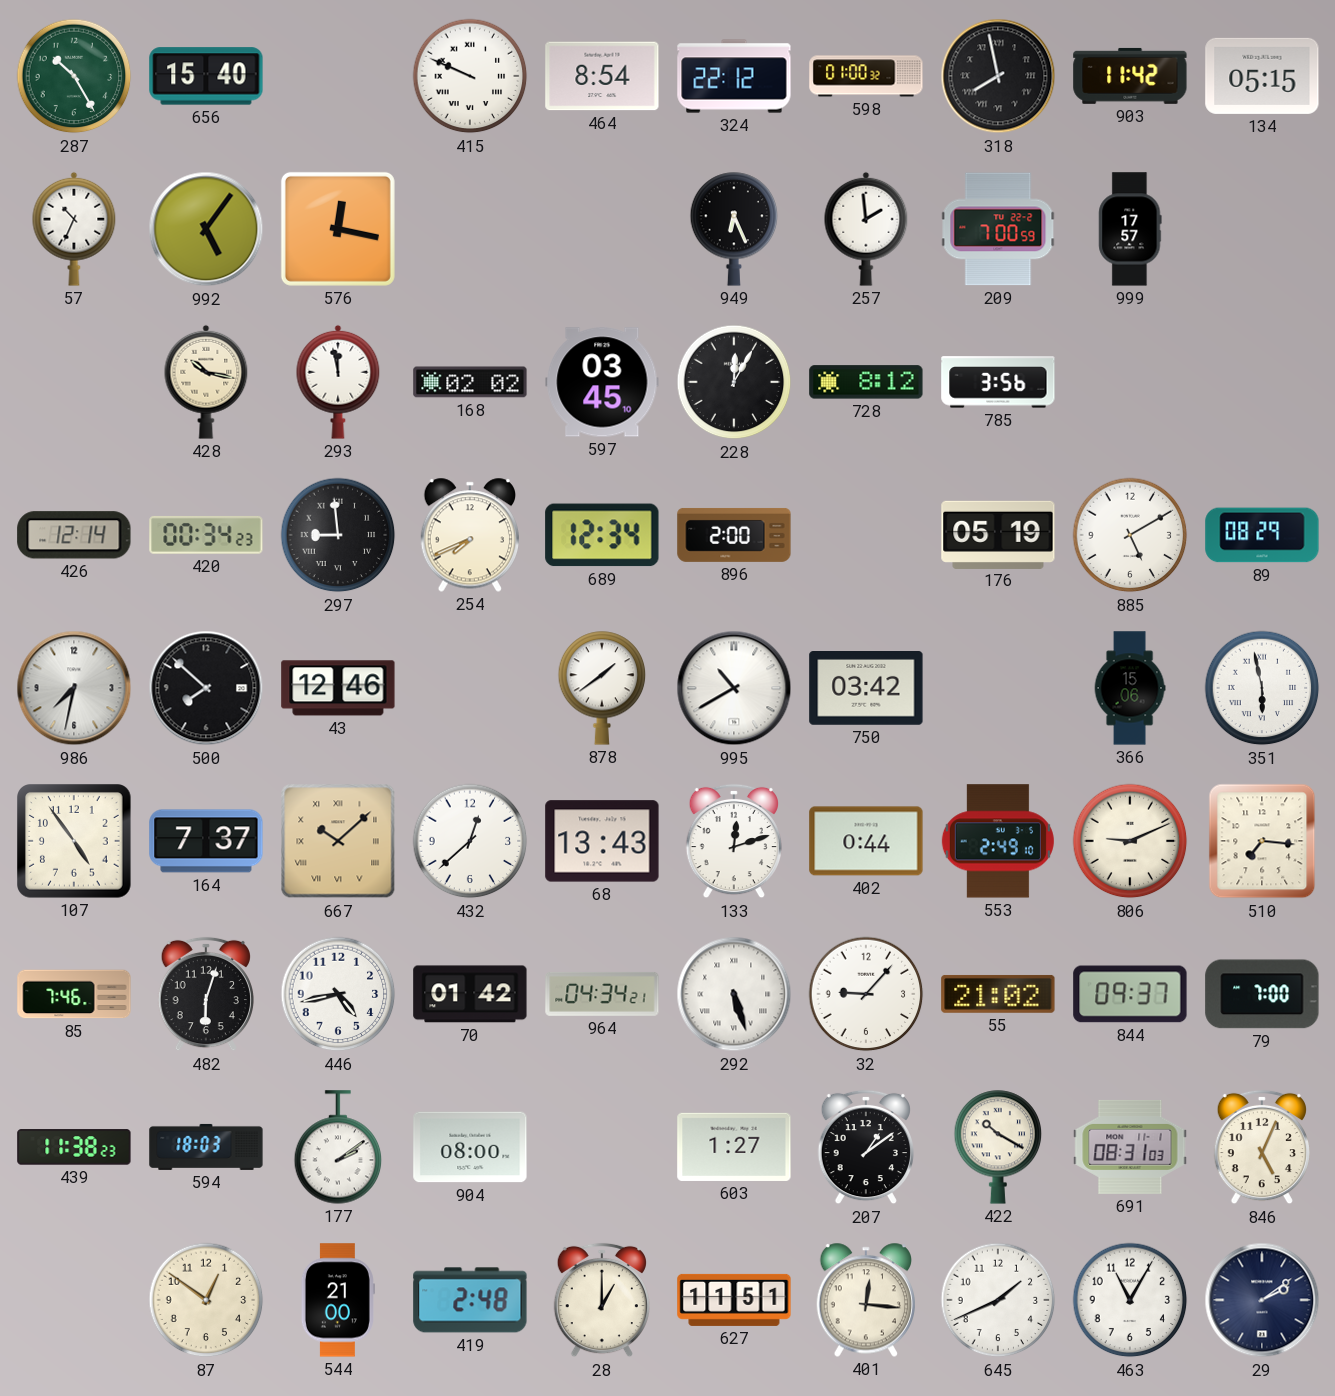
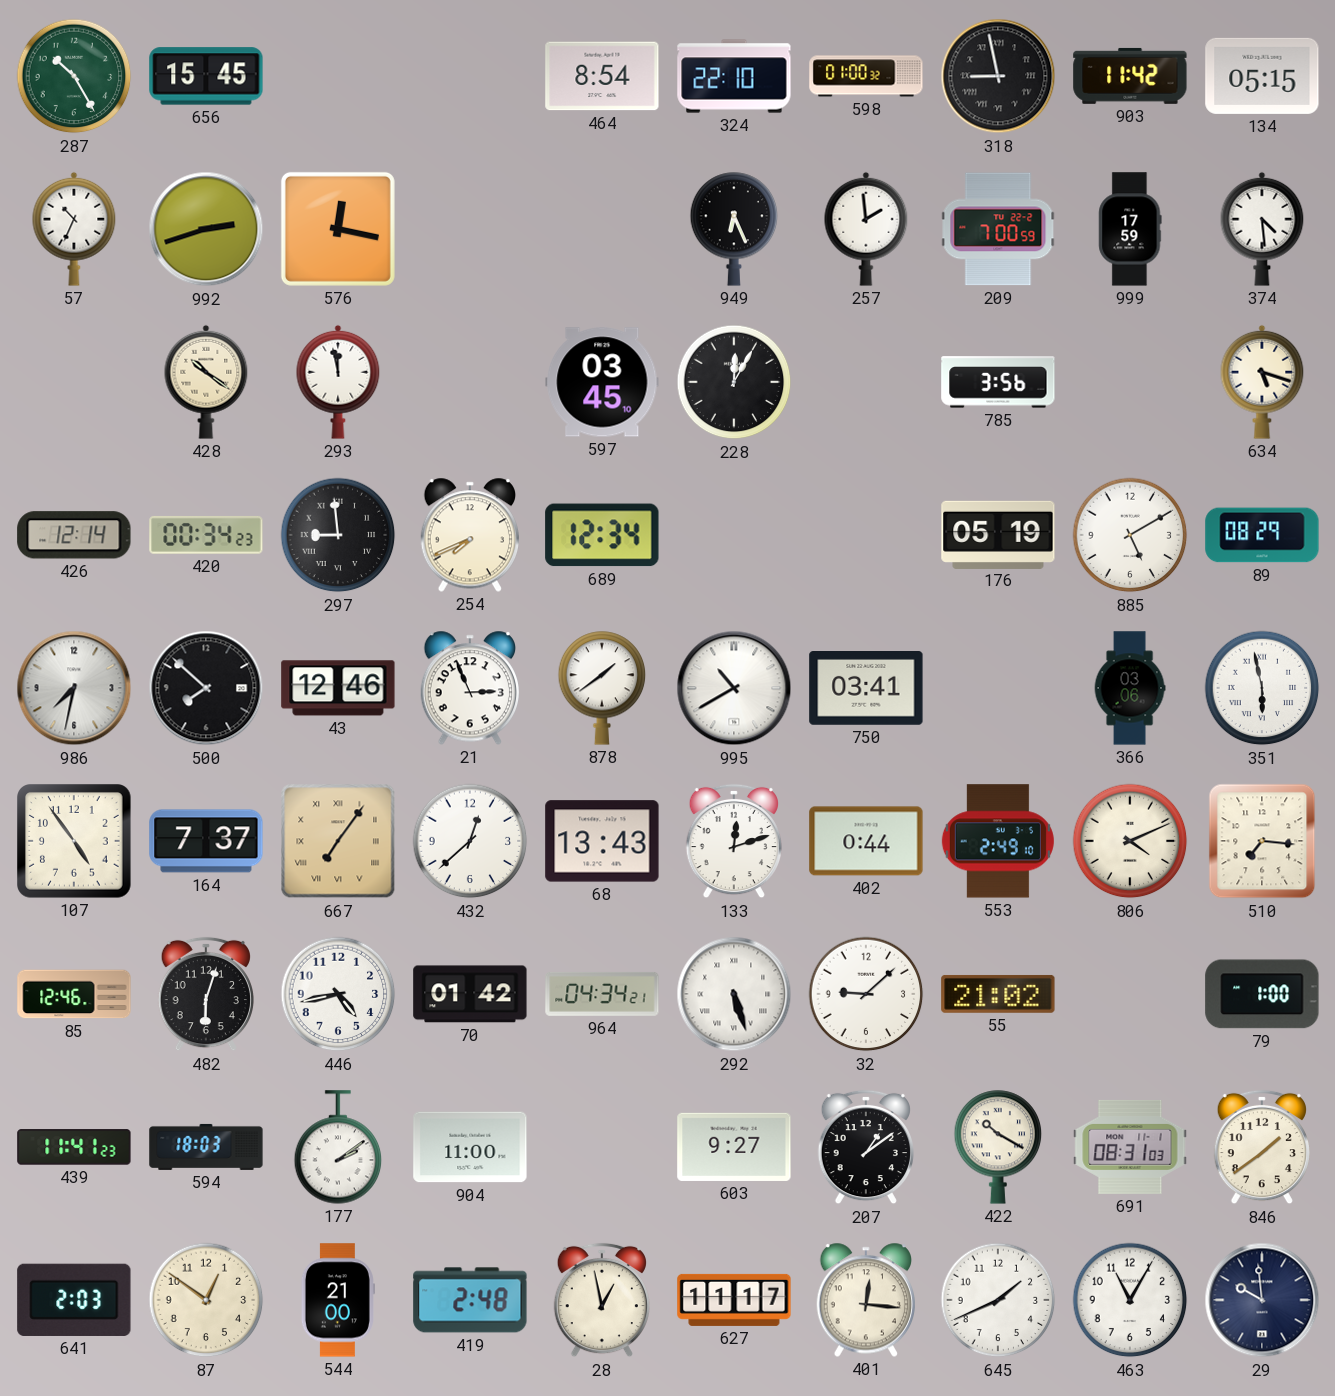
656: 15:40 -> 15:45 (206, 76)
415: 9:49 -> none (470, 76)
324: 22:12 -> 22:10 (734, 76)
318: 7:58 -> 8:58 (998, 76)
992: 5:06 -> 2:42 (206, 229)
999: 17:57 -> 17:59 (1130, 229)
374: none -> 4:29 (1262, 229)
428: 10:17 -> 10:21 (206, 382)
168: 02:02 -> none (470, 382)
728: 8:12 -> none (866, 382)
634: none -> 5:18 (1262, 382)
896: 2:00 -> none (734, 535)
21: none -> 2:56 (469, 688)
750: 03:42 -> 03:41 (866, 689)
366: 15:06 -> 03:06 (1130, 688)
667: 10:08 -> 7:06 (338, 841)
806: 9:11 -> 4:11 (1130, 841)
85: 7:46 -> 12:46 (74, 994)
32: 9:07 -> 9:08 (866, 994)
844: 09:37 -> none (1130, 994)
79: 7:00 -> 1:00 (1262, 994)
439: 11:38 -> 11:41 (74, 1147)
904: 08:00 -> 11:00 (470, 1147)
603: 1:27 -> 9:27 (734, 1147)
846: 5:04 -> 1:39 (1262, 1147)
641: none -> 2:03 (74, 1300)
28: 1:00 -> 12:58 (602, 1300)
627: 11:51 -> 11:17 (734, 1300)
29: 2:09 -> 9:59 (1262, 1300)
